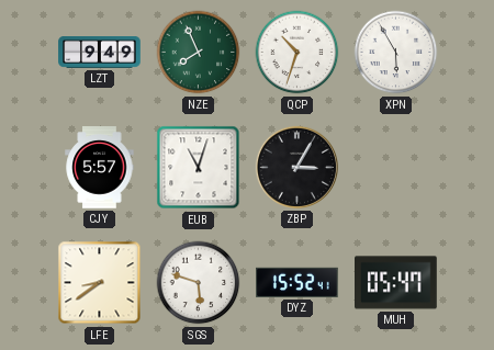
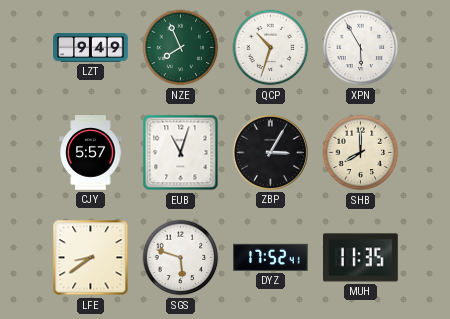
SHB: none -> 8:00 (361, 153)
DYZ: 15:52 -> 17:52 (271, 257)
MUH: 05:47 -> 11:35 (361, 258)
